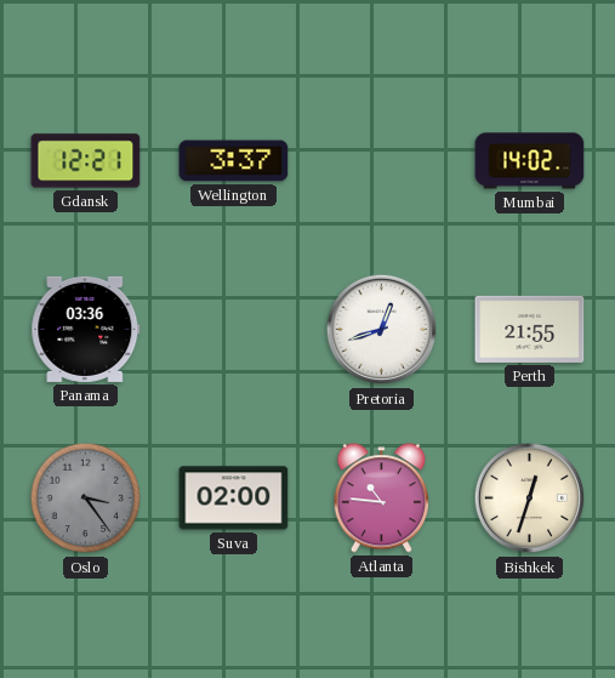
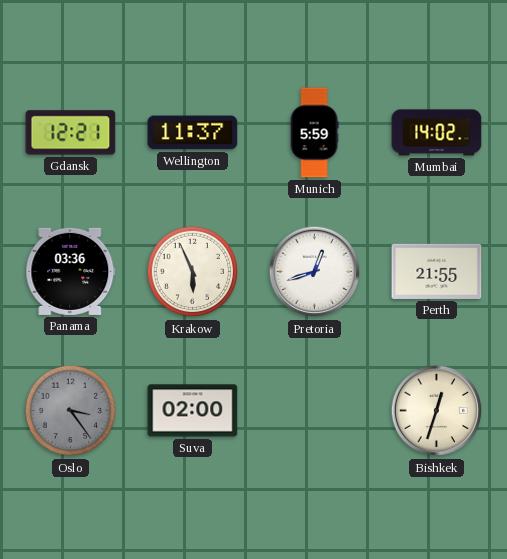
Wellington: 3:37 -> 11:37 (193, 133)
Munich: none -> 5:59 (314, 133)
Krakow: none -> 5:56 (193, 272)
Atlanta: 10:46 -> none (382, 498)
